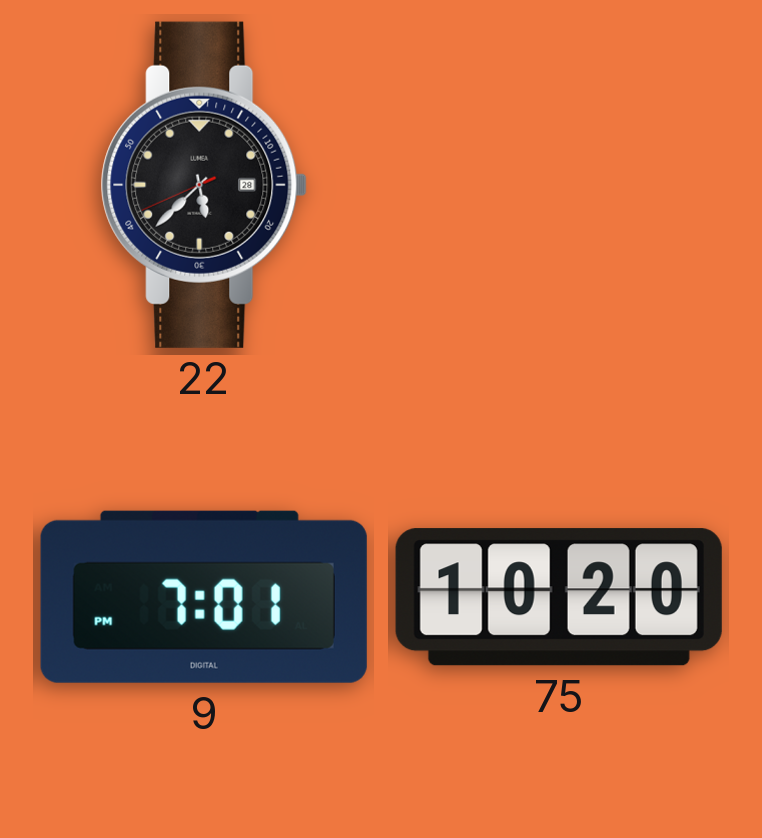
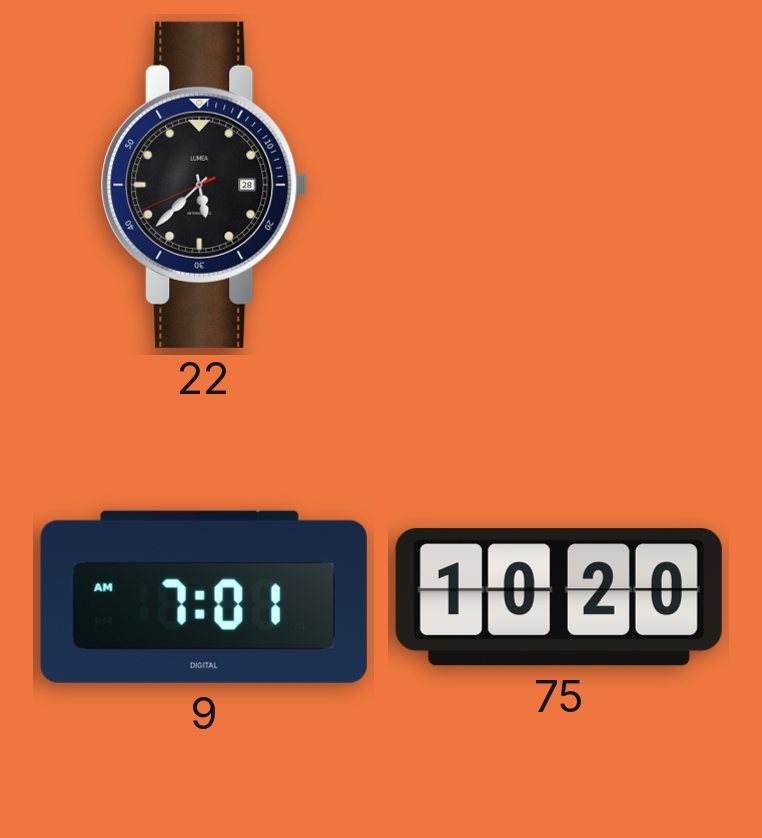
9: 7:01 PM -> 7:01 AM (204, 597)
